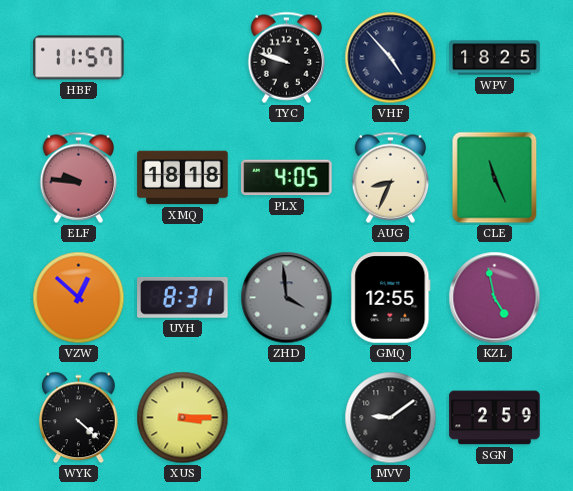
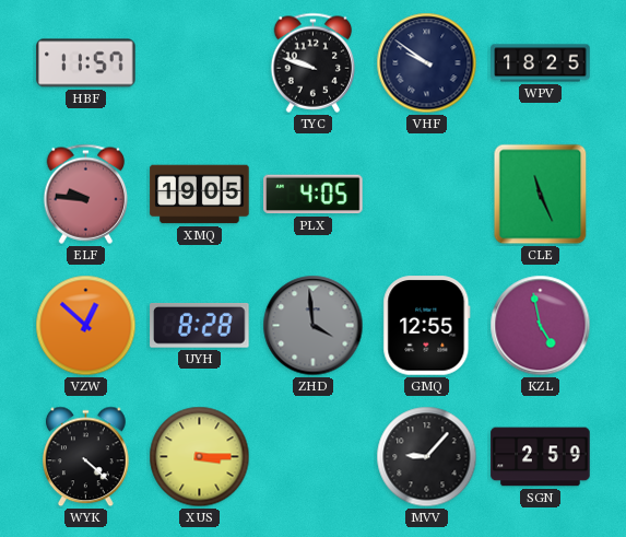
VHF: 4:53 -> 9:51 (427, 63)
XMQ: 18:18 -> 19:05 (200, 195)
AUG: 8:34 -> none (391, 177)
UYH: 8:31 -> 8:28 (200, 326)
MVV: 9:09 -> 9:07 (427, 457)
